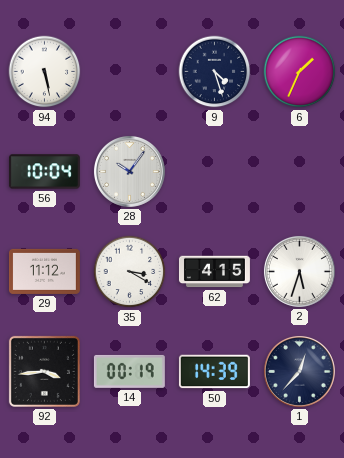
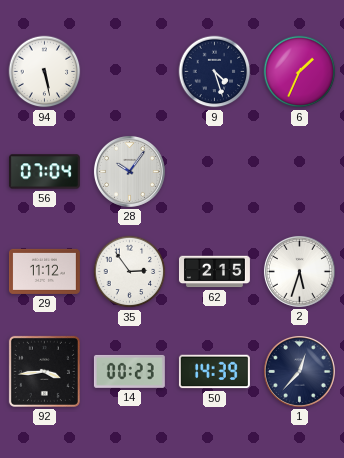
56: 10:04 -> 07:04 (44, 172)
35: 3:20 -> 2:54 (130, 272)
62: 4:15 -> 2:15 (214, 272)
14: 00:19 -> 00:23 (129, 371)
